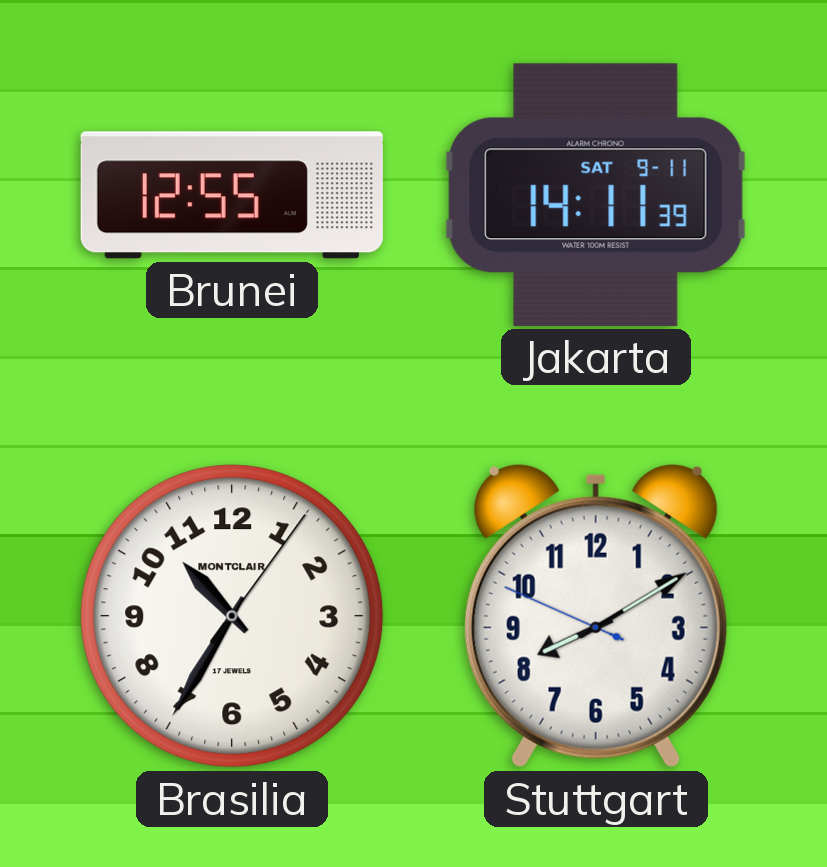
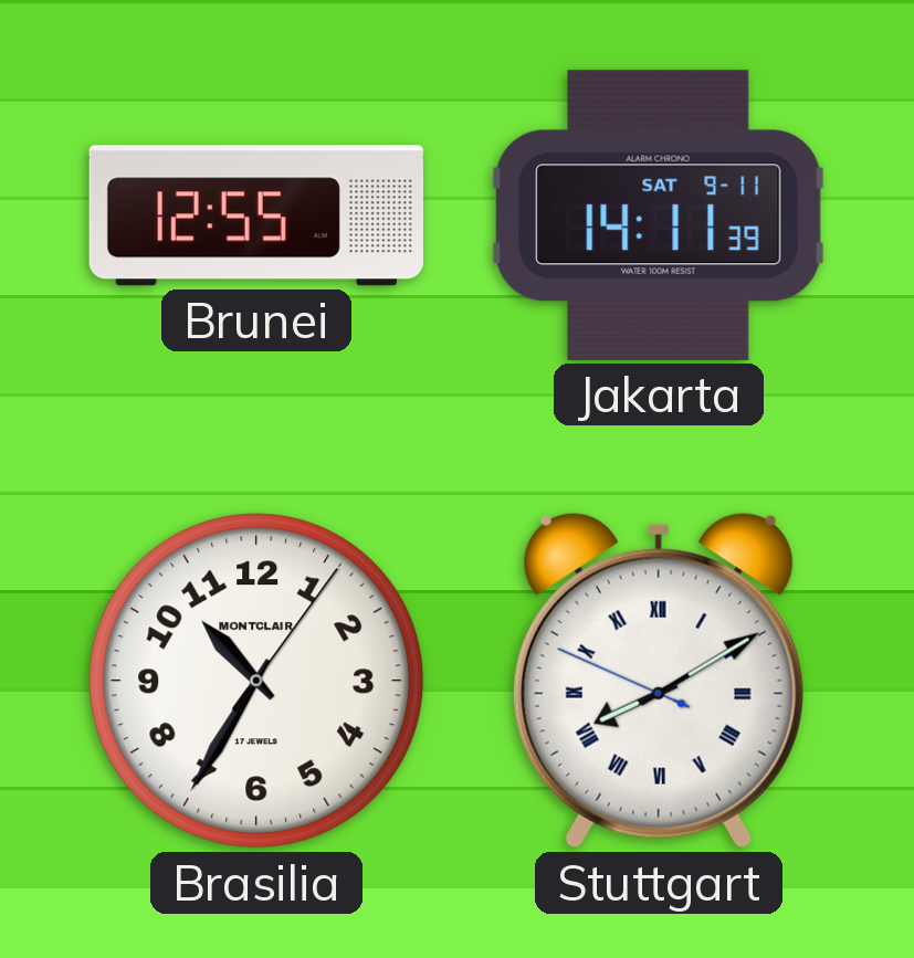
Stuttgart numerals: Arabic -> Roman (659, 681)
